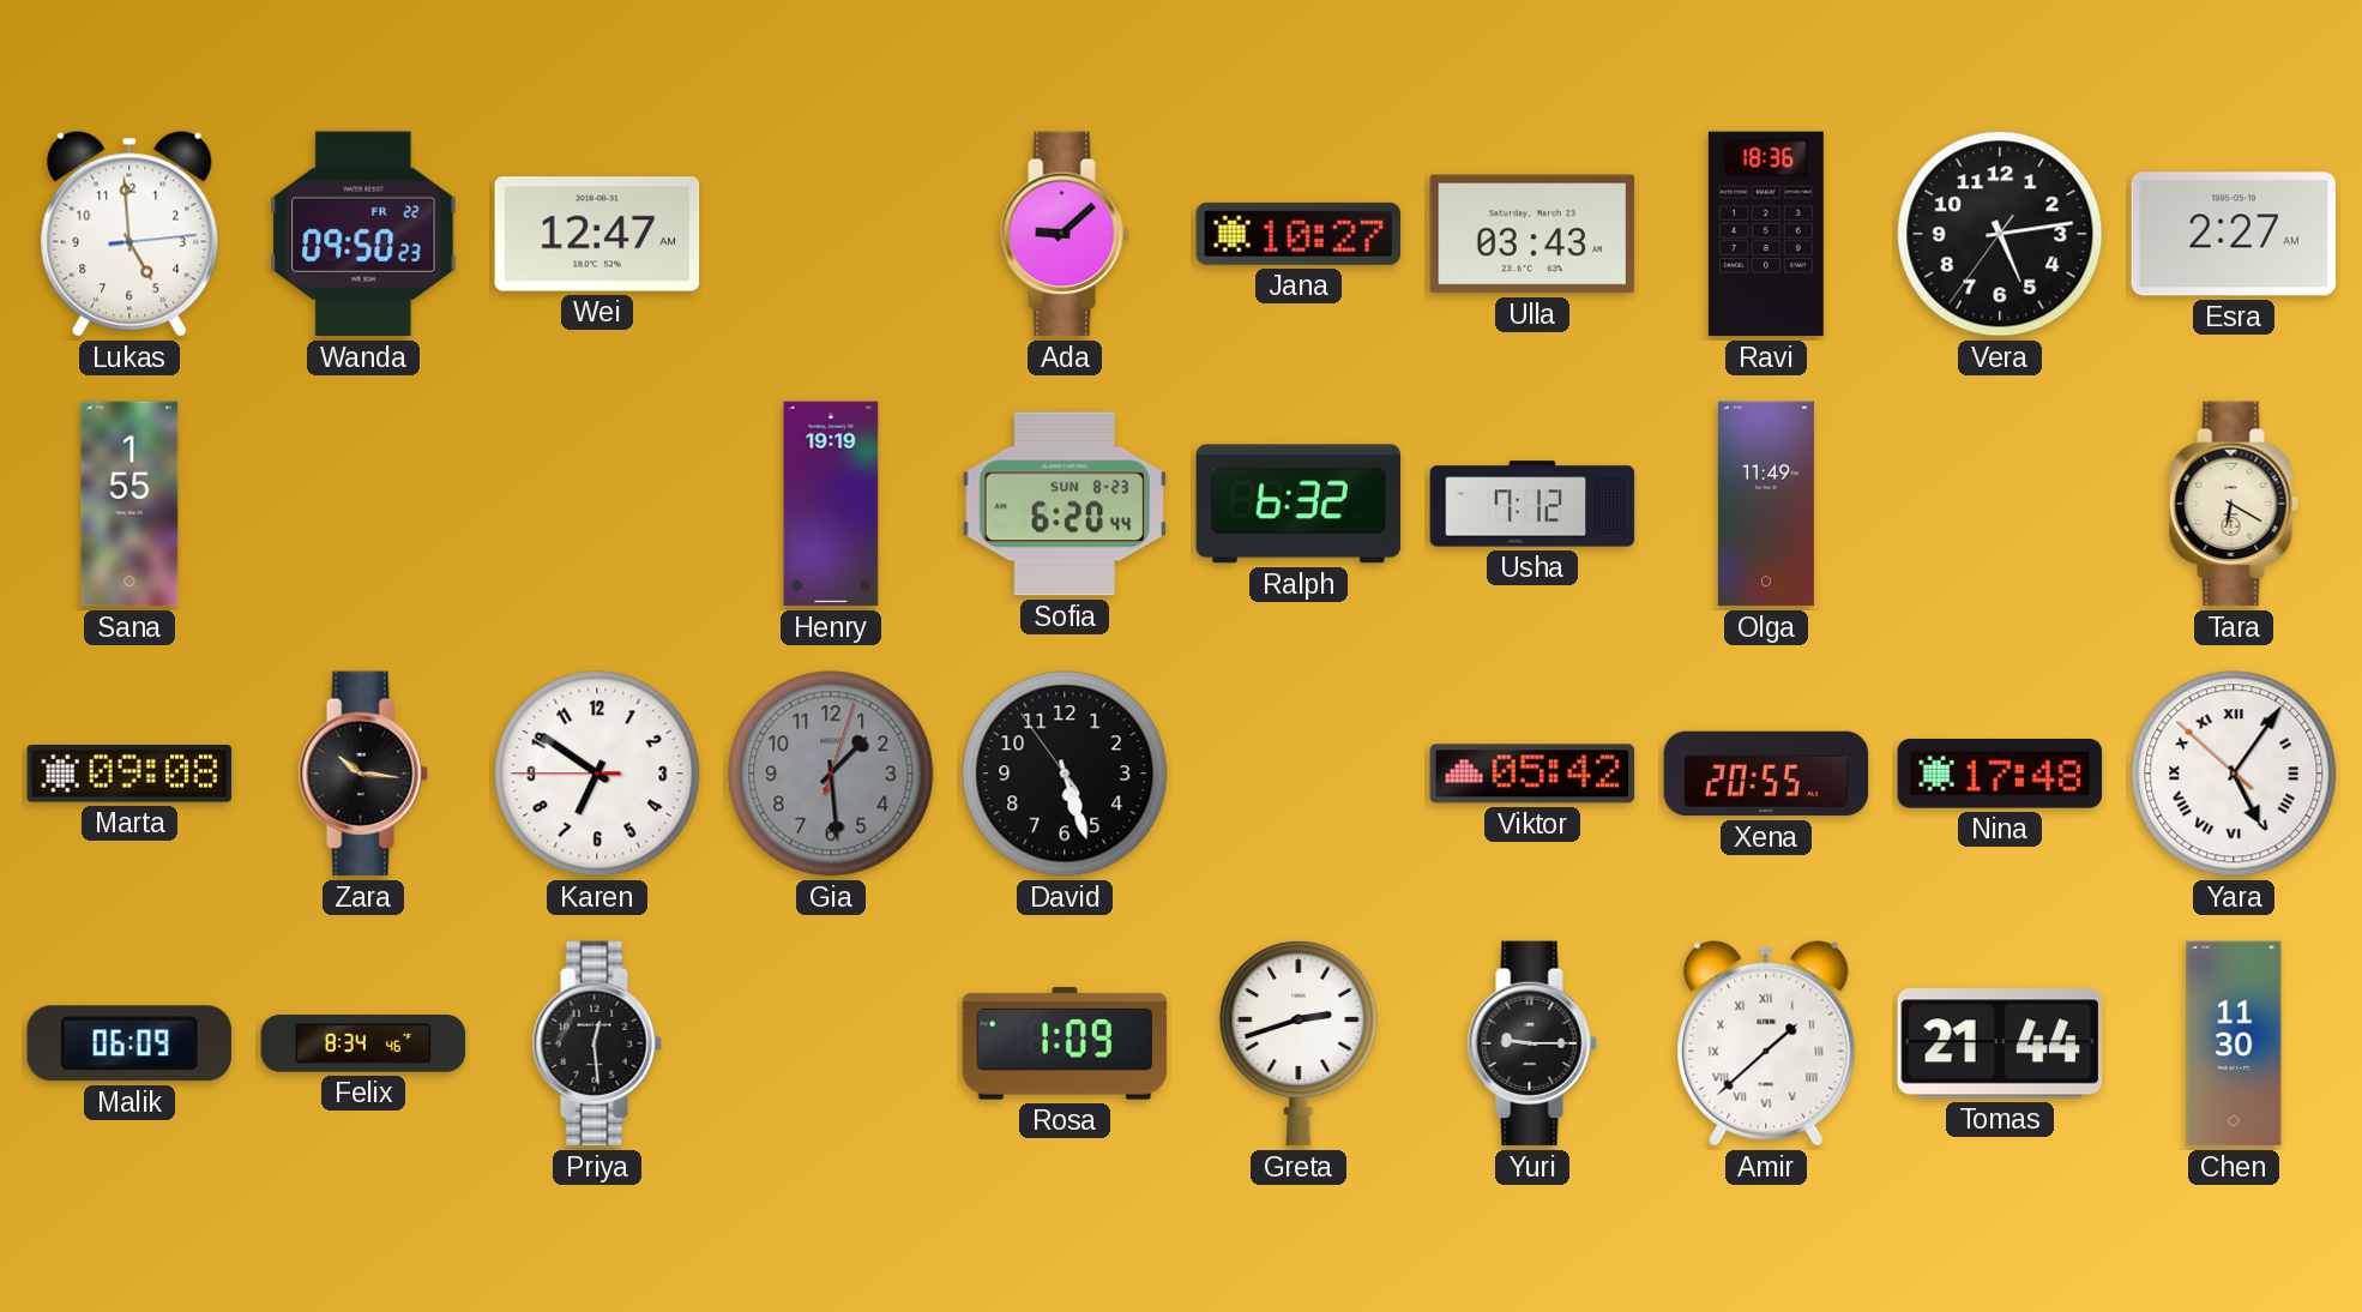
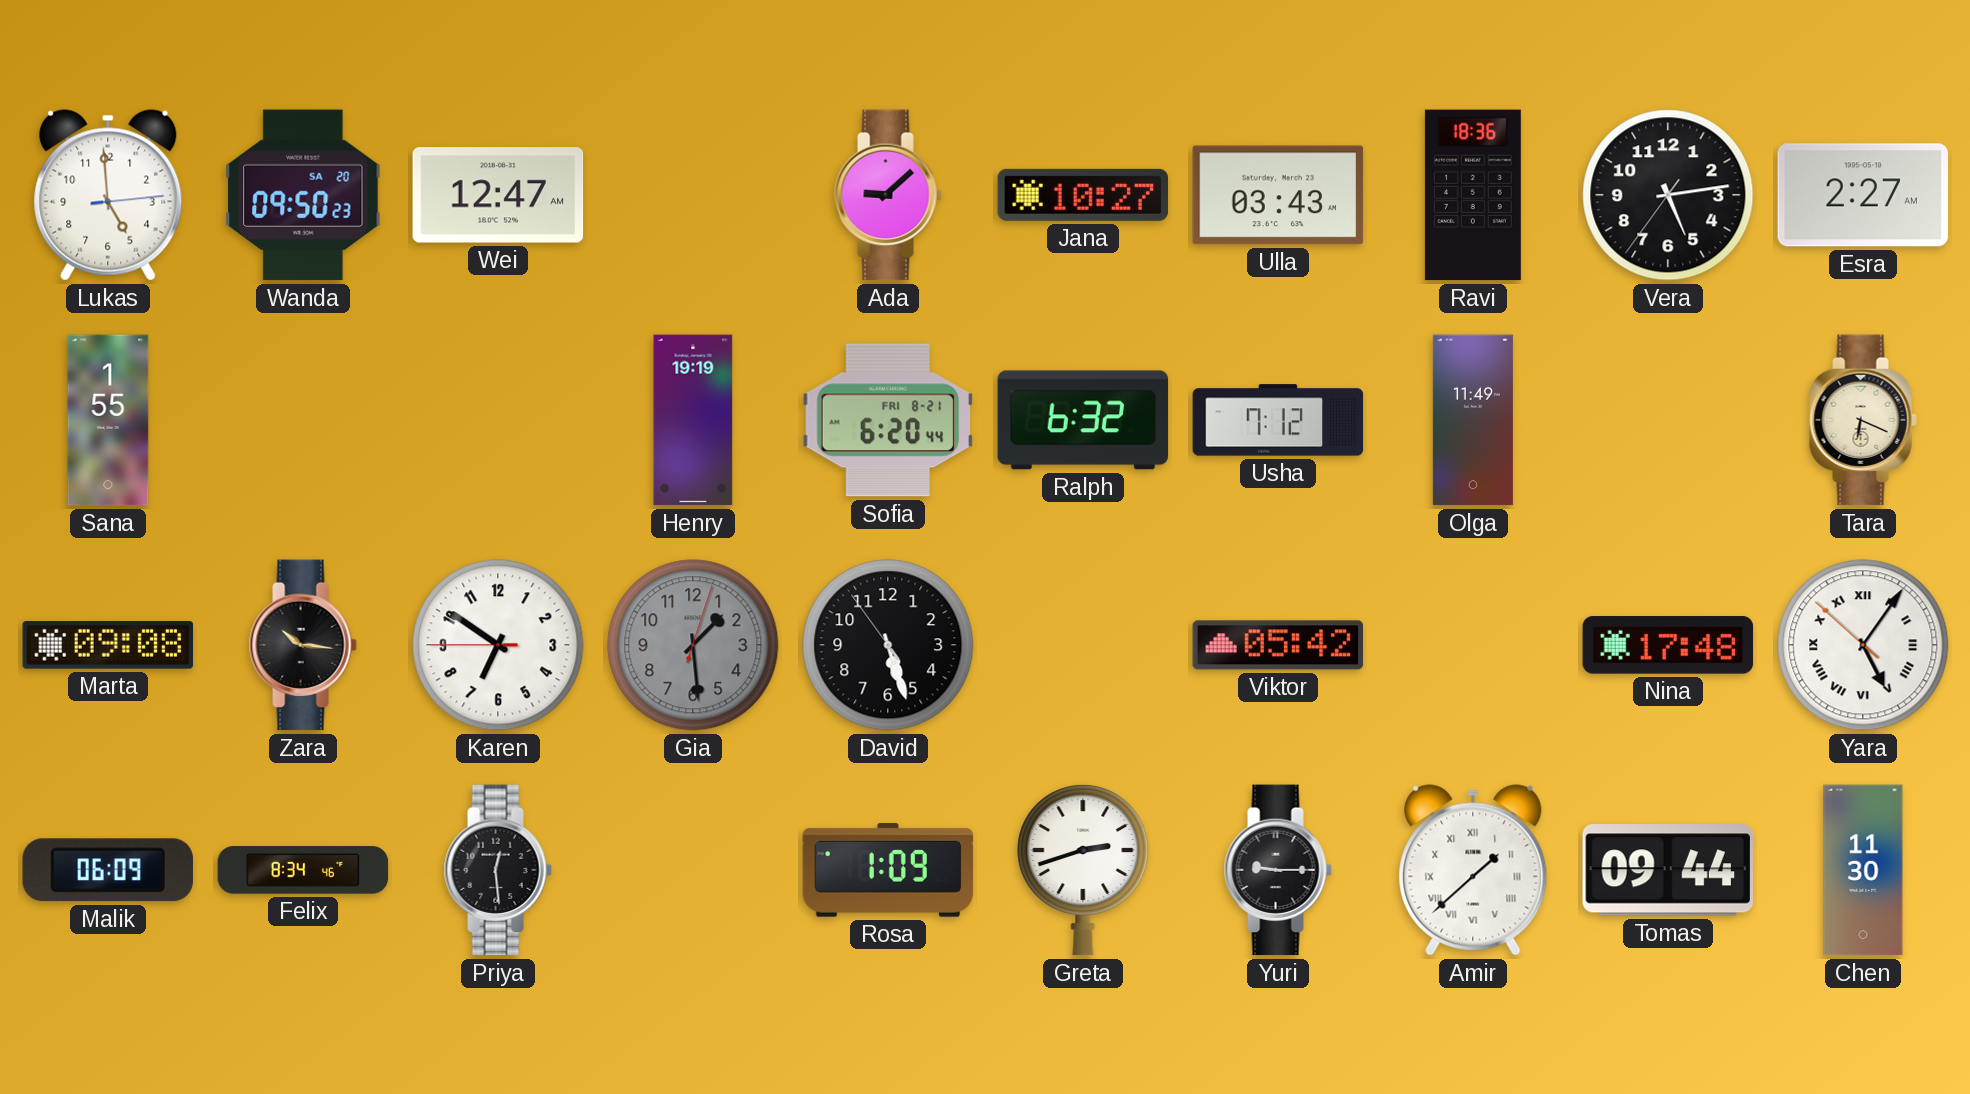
Wanda date: FR 22 -> SA 20 (303, 195)
Sofia date: SUN 8-23 -> FRI 8-21 (888, 420)
Tara: 6:20 -> 6:19 (1863, 420)
Xena: 20:55 -> none (1766, 774)
Tomas: 21:44 -> 09:44 (1668, 870)
